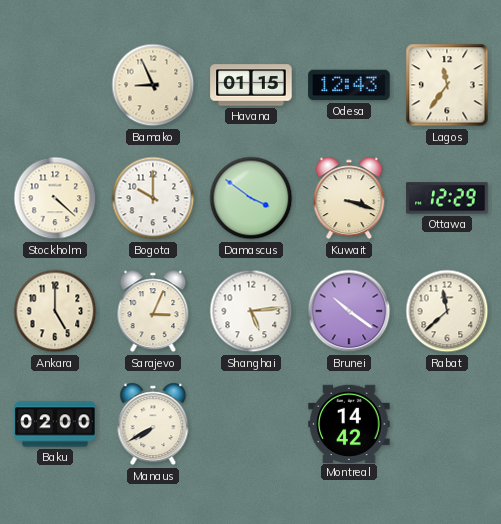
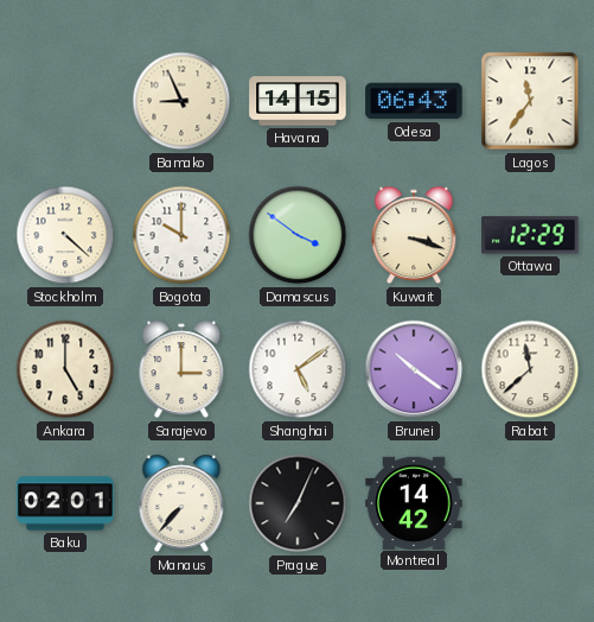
Havana: 01:15 -> 14:15 (298, 101)
Odesa: 12:43 -> 06:43 (414, 101)
Sarajevo: 3:04 -> 3:00 (181, 369)
Shanghai: 5:14 -> 5:09 (298, 369)
Baku: 02:00 -> 02:01 (65, 503)
Manaus: 7:40 -> 7:37 (181, 503)
Prague: none -> 7:04 (298, 503)
